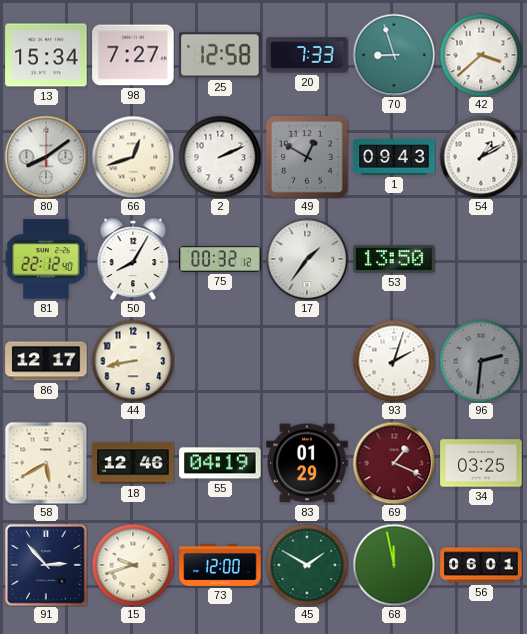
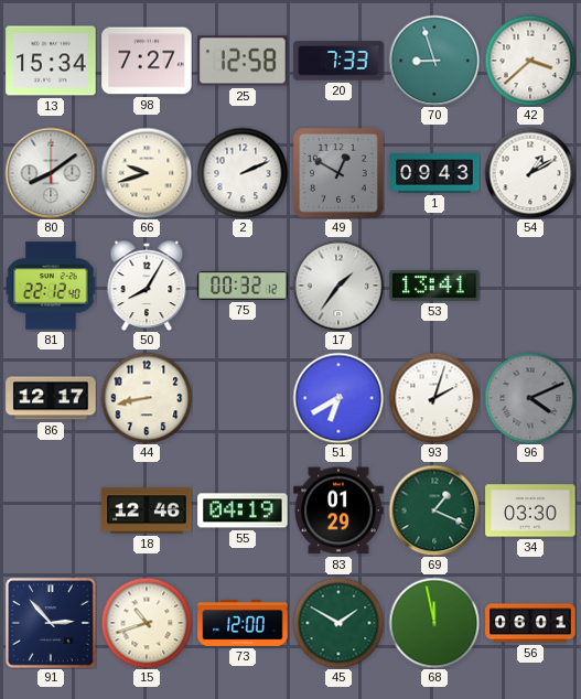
66: 12:42 -> 9:42 (147, 173)
53: 13:50 -> 13:41 (434, 286)
51: none -> 6:40 (338, 398)
96: 2:31 -> 4:11 (530, 398)
58: 5:40 -> none (46, 463)
69 dial: burgundy -> green (434, 510)
34: 03:25 -> 03:30 (530, 510)
15: 9:42 -> 10:42 (147, 623)
